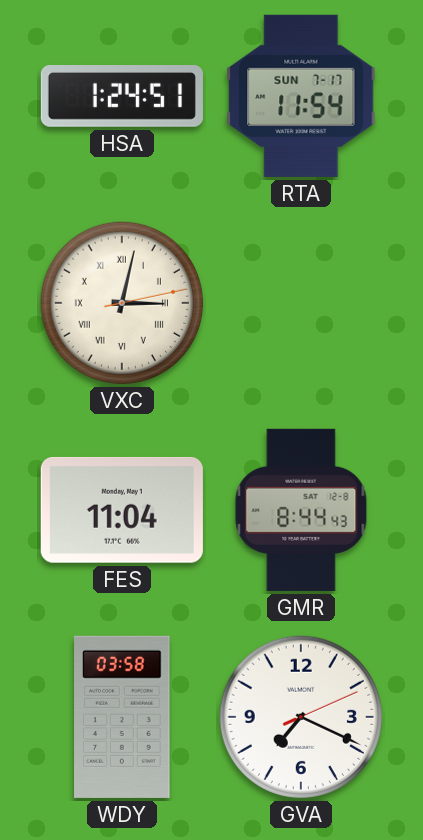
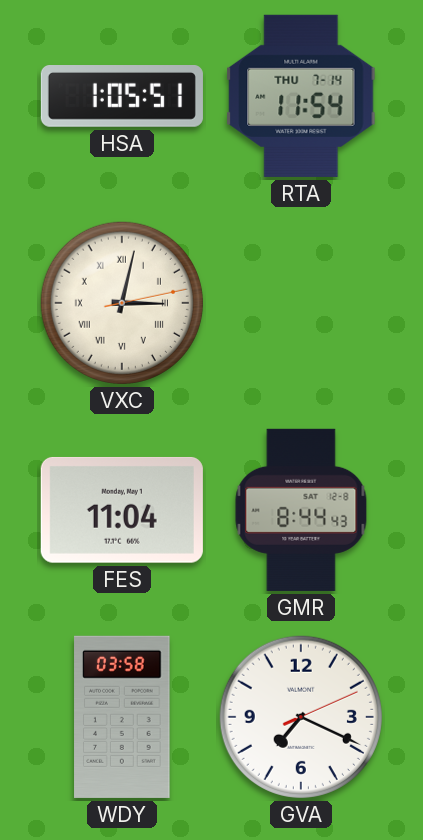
HSA: 1:24 -> 1:05 (122, 97)
RTA date: SUN 7-17 -> THU 7-14 (301, 96)
